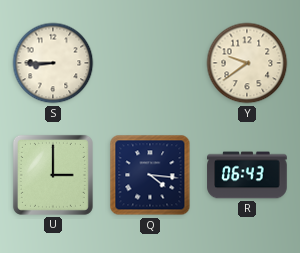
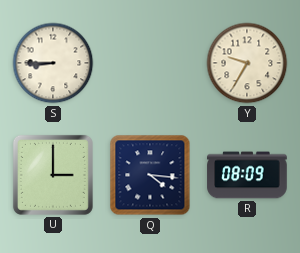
Y: 9:39 -> 9:35 (247, 63)
R: 06:43 -> 08:09 (247, 175)
